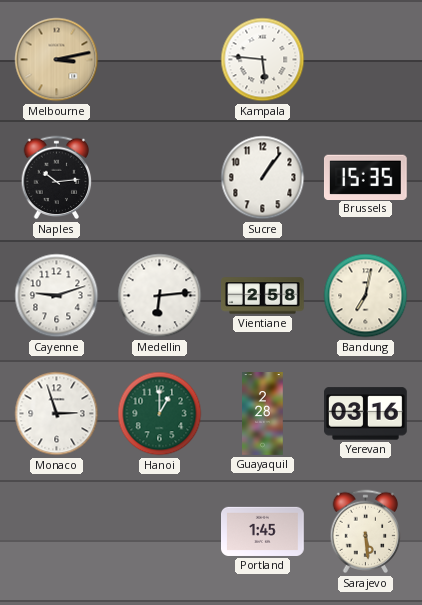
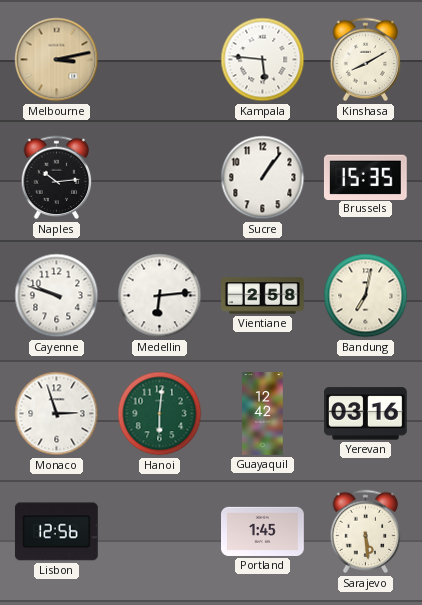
Kinshasa: none -> 8:10 (366, 60)
Cayenne: 9:12 -> 9:48 (57, 296)
Hanoi: 1:00 -> 6:01 (160, 414)
Guayaquil: 2:28 -> 12:42 (263, 414)
Lisbon: none -> 12:56 (56, 532)
